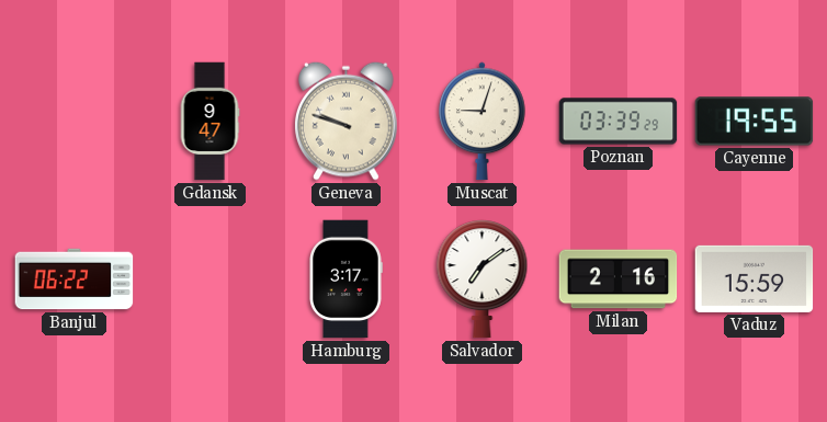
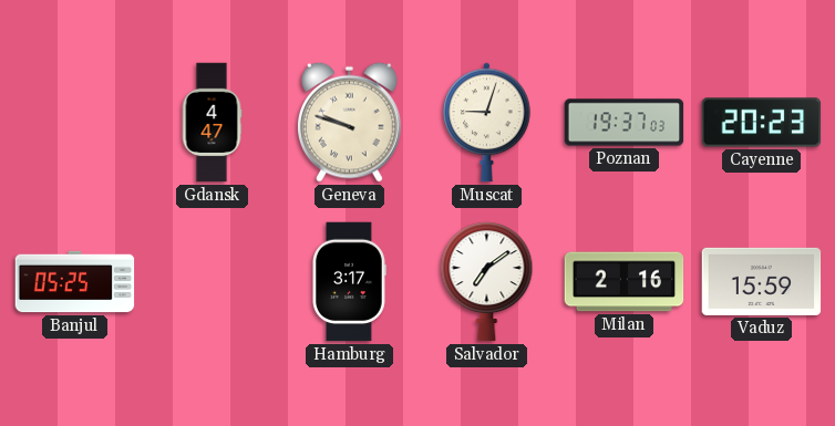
Gdansk: 9:47 -> 4:47 (212, 123)
Poznan: 03:39 -> 19:37 (625, 123)
Cayenne: 19:55 -> 20:23 (762, 123)
Banjul: 06:22 -> 05:25 (75, 282)
